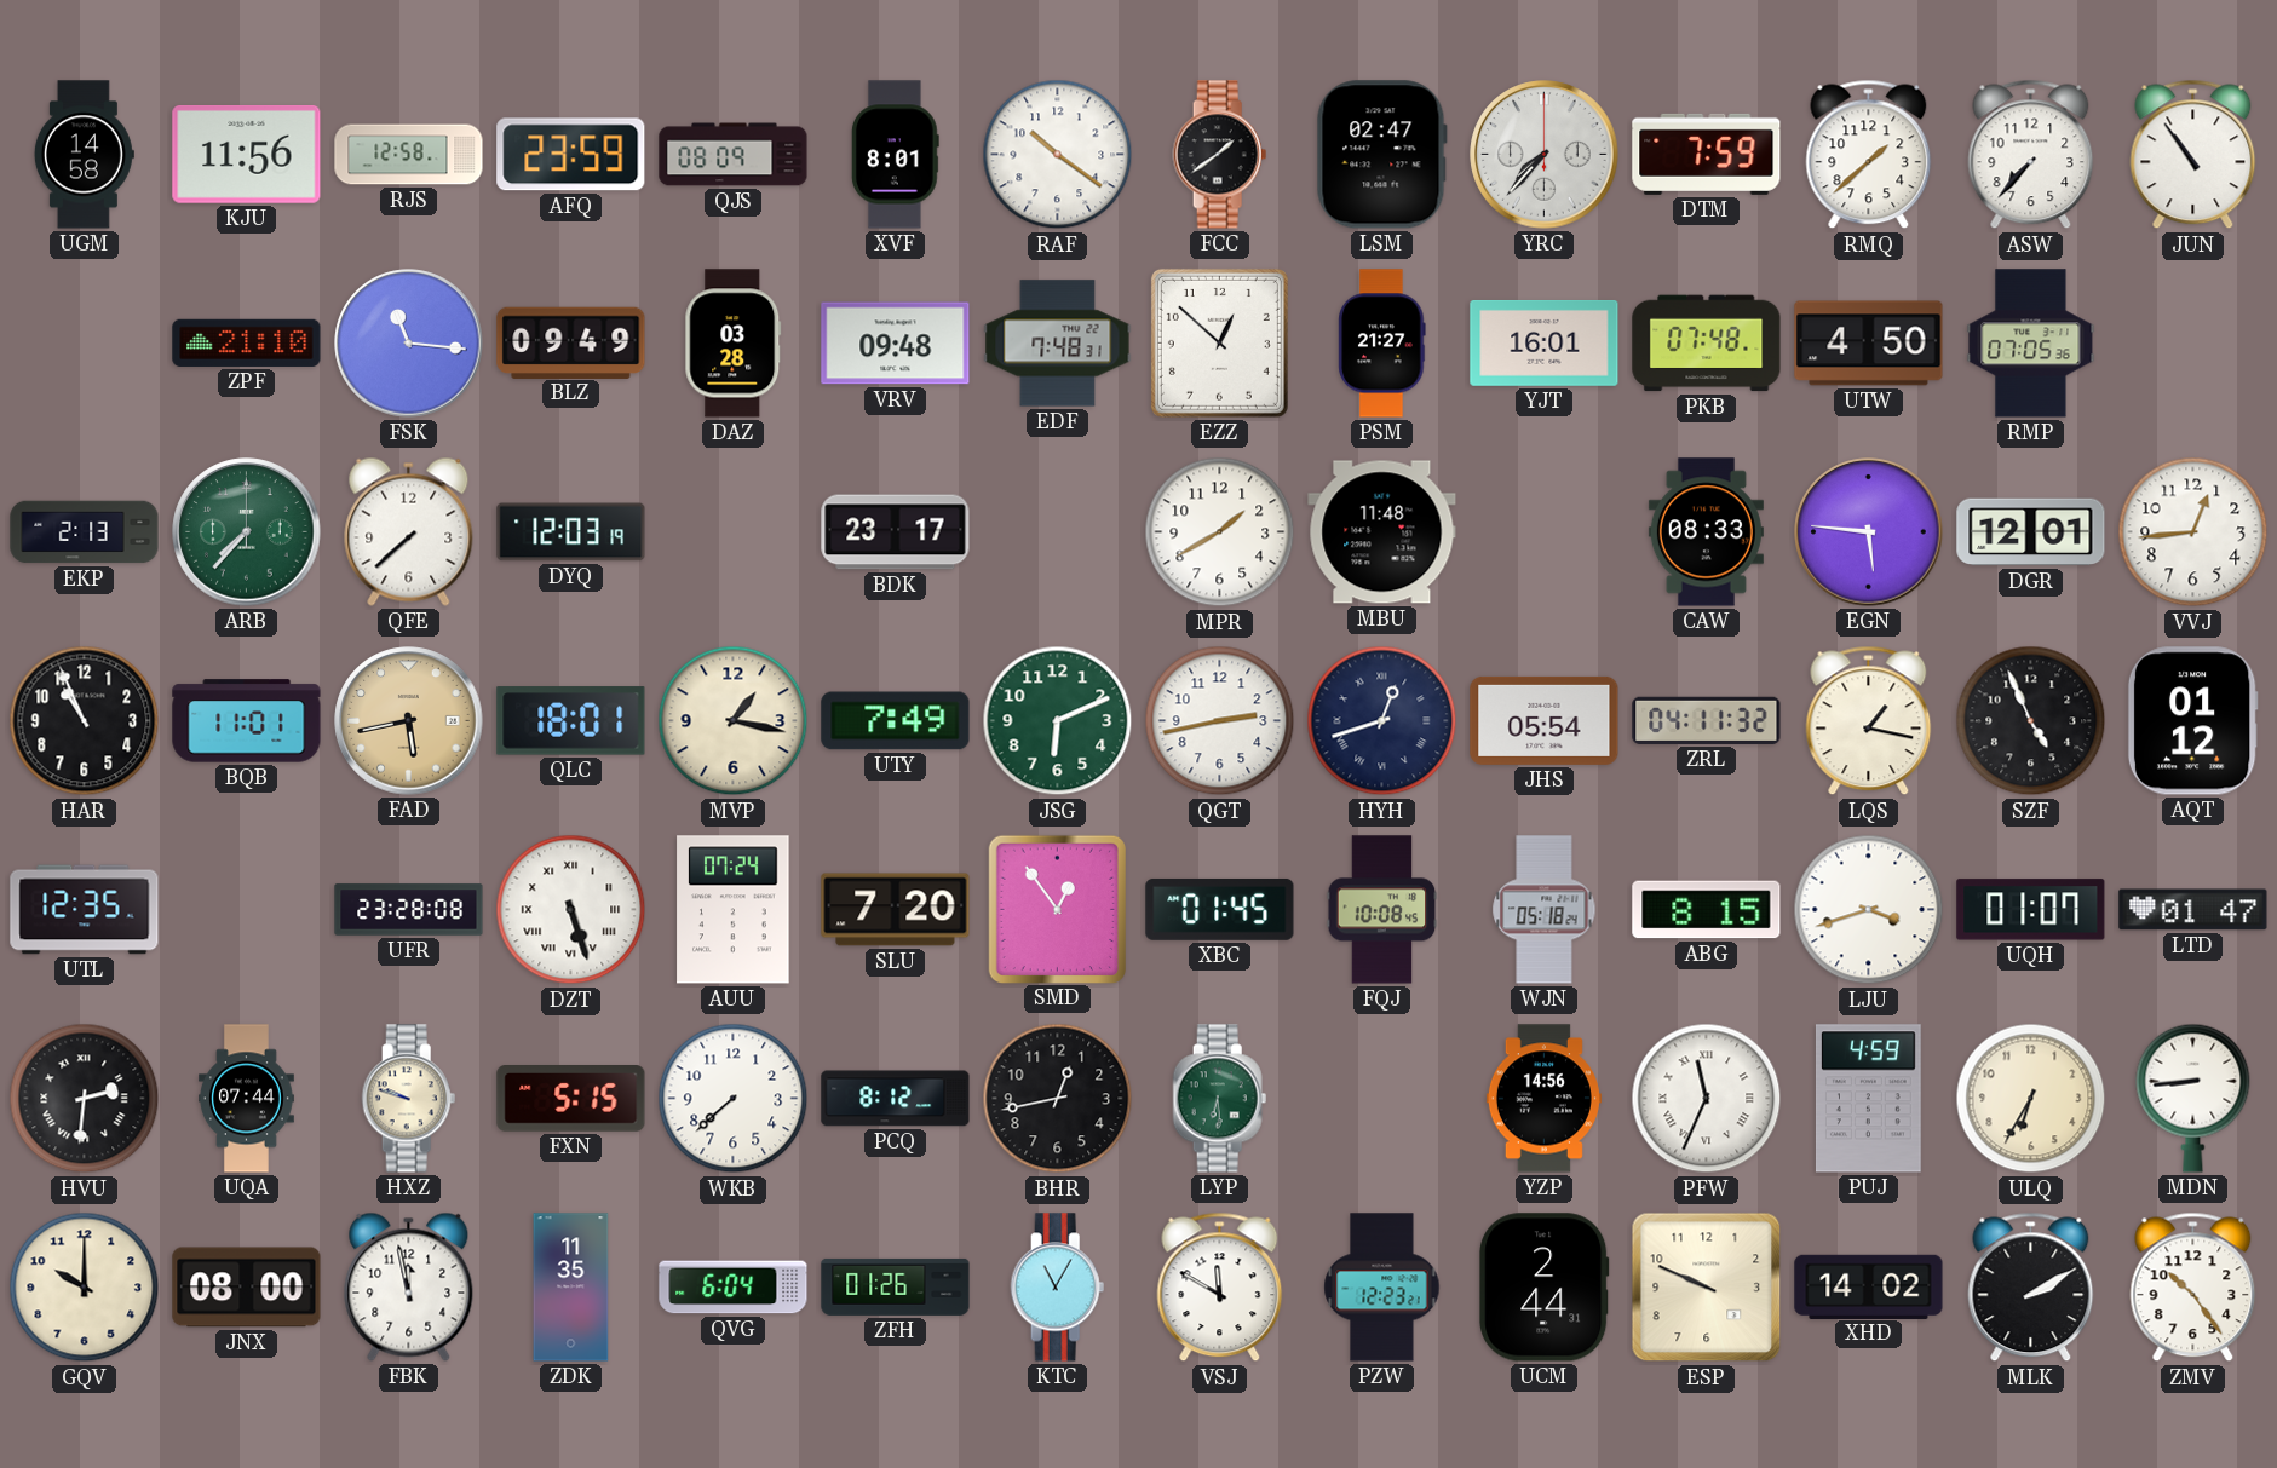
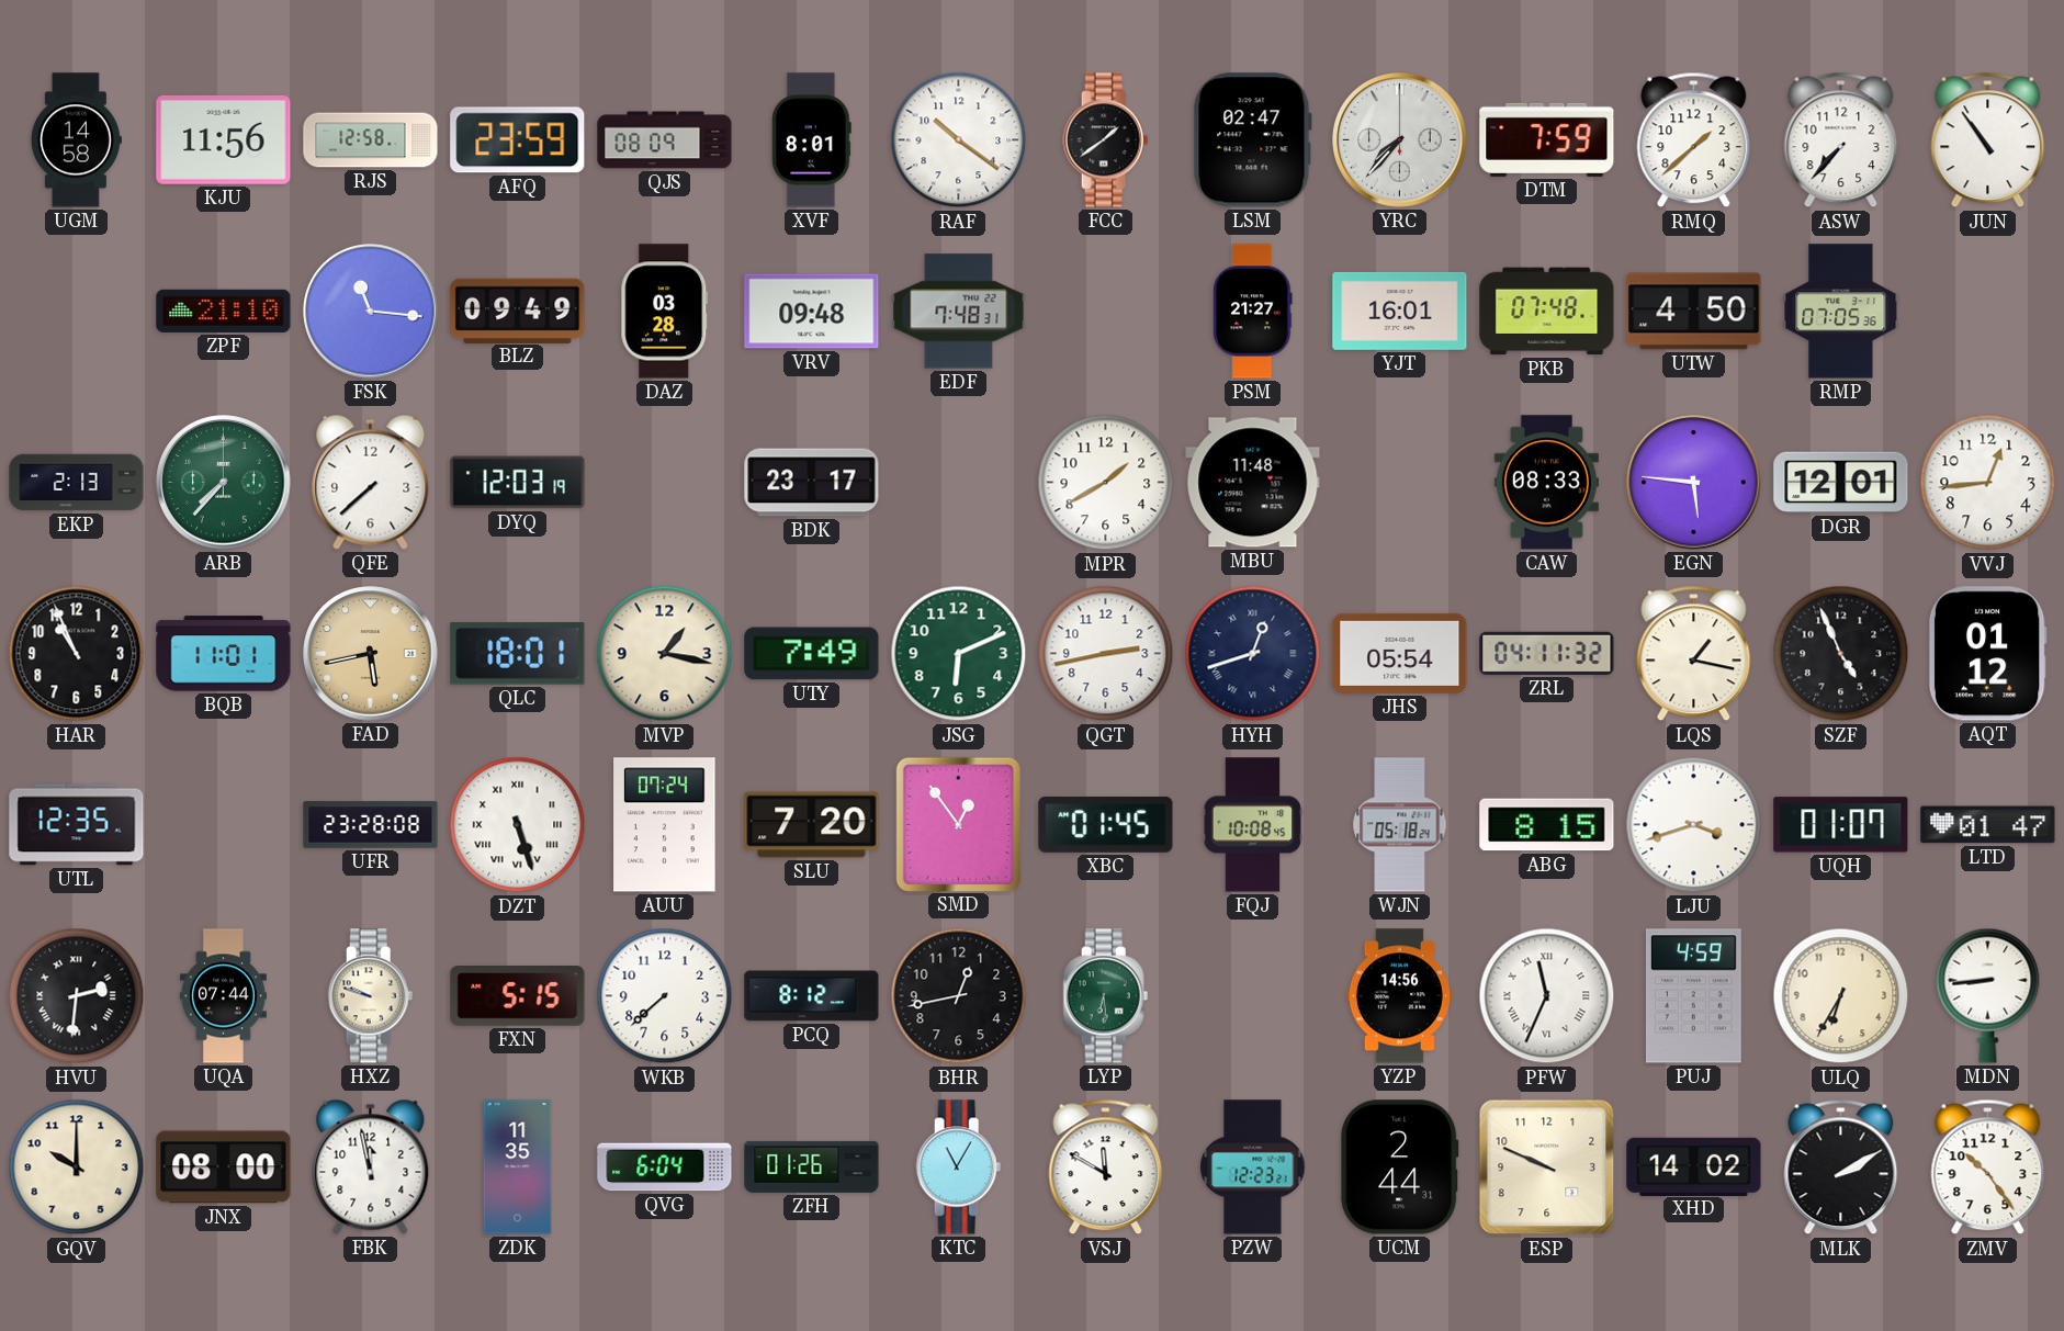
EZZ: 12:52 -> none (1219, 342)
